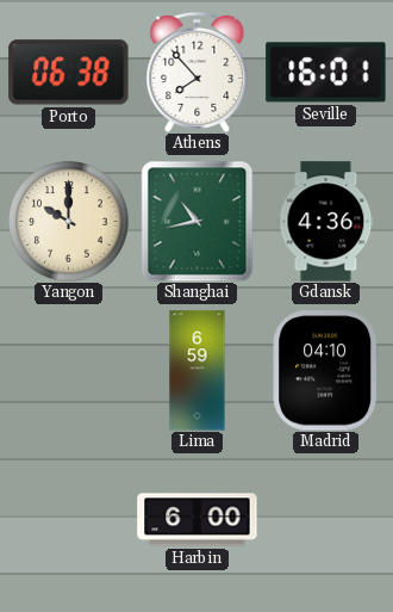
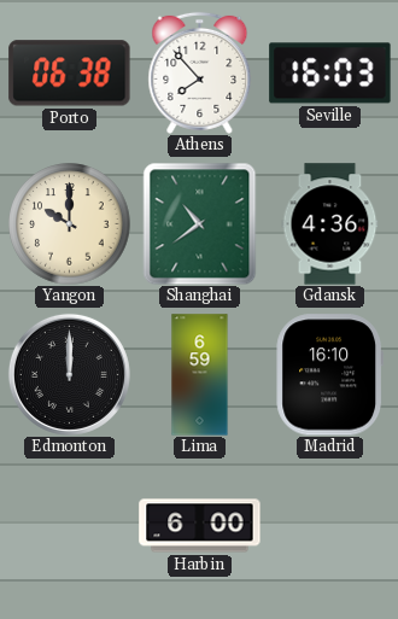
Seville: 16:01 -> 16:03 (330, 74)
Shanghai: 10:43 -> 10:39 (200, 223)
Edmonton: none -> 12:00 (69, 374)
Madrid: 04:10 -> 16:10 (329, 375)
